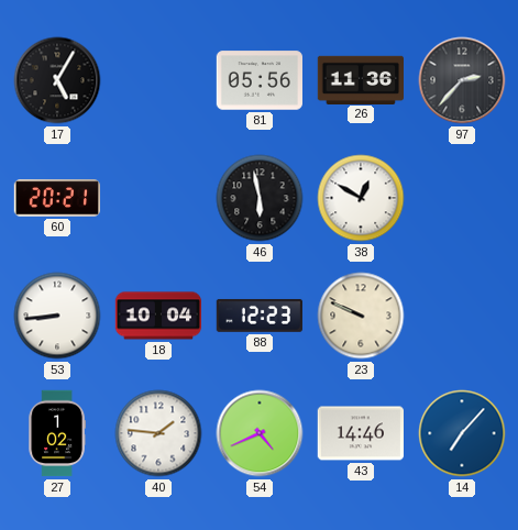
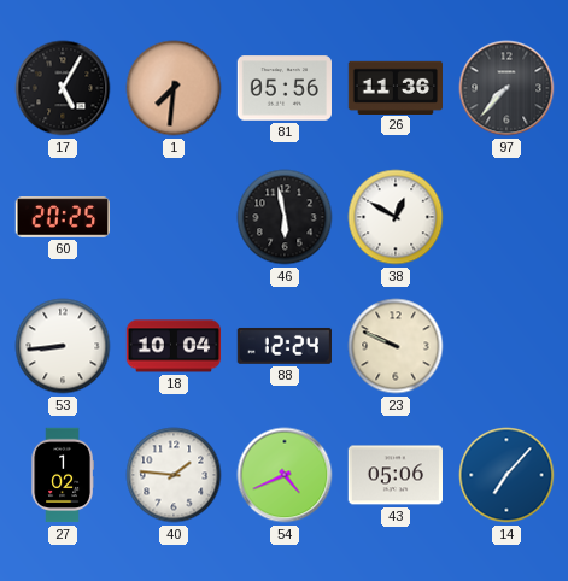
1: none -> 7:31 (174, 88)
97: 2:37 -> 7:37 (506, 88)
60: 20:21 -> 20:25 (63, 217)
88: 12:23 -> 12:24 (285, 346)
43: 14:46 -> 05:06 (394, 475)
